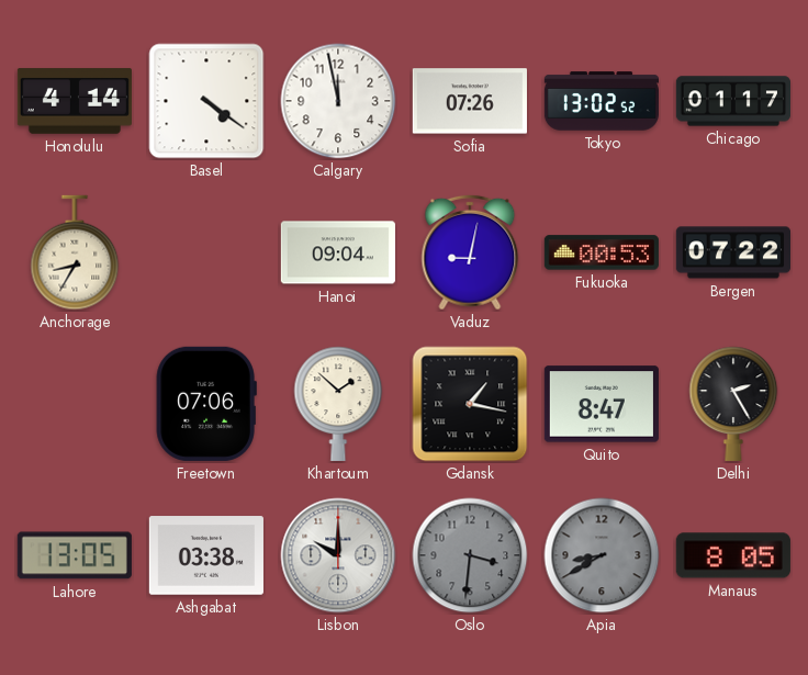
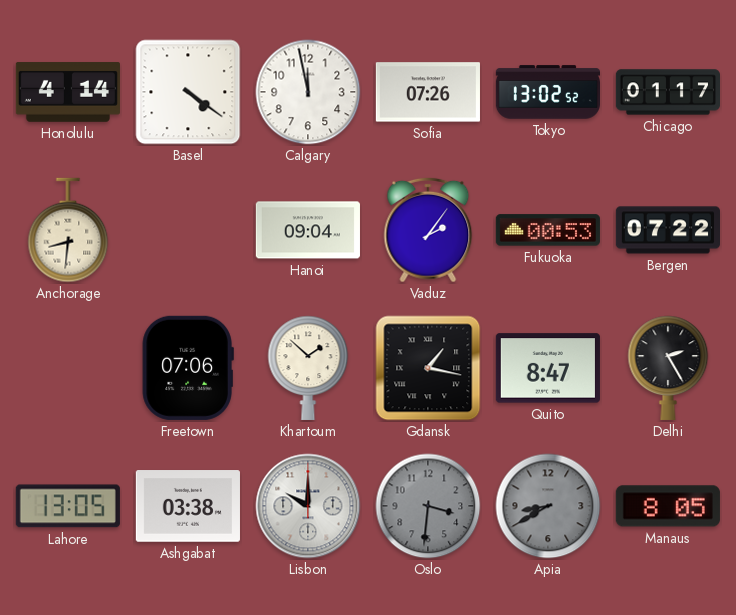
Anchorage: 8:35 -> 8:31 (68, 230)
Vaduz: 9:02 -> 2:06 (428, 230)
